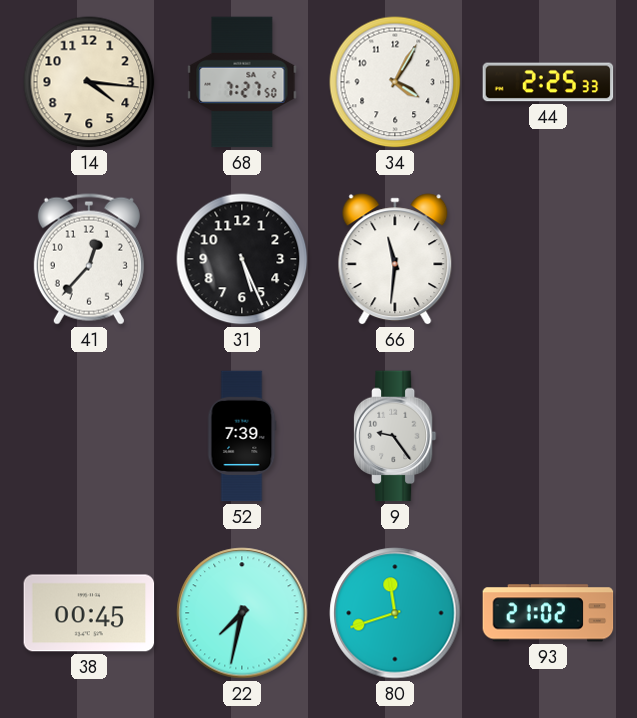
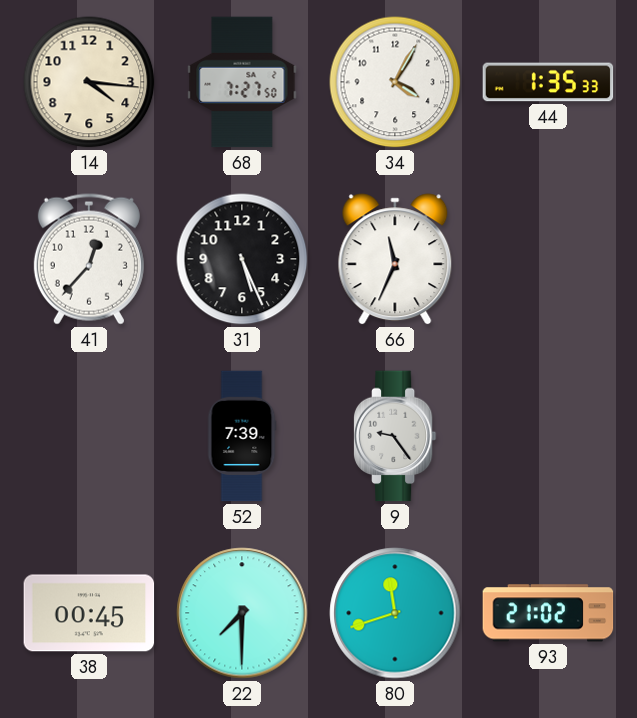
44: 2:25 -> 1:35 (548, 82)
66: 11:31 -> 11:34 (395, 259)
22: 7:32 -> 7:30 (242, 613)
